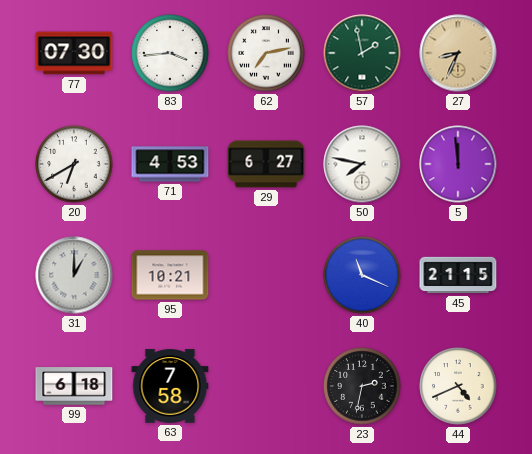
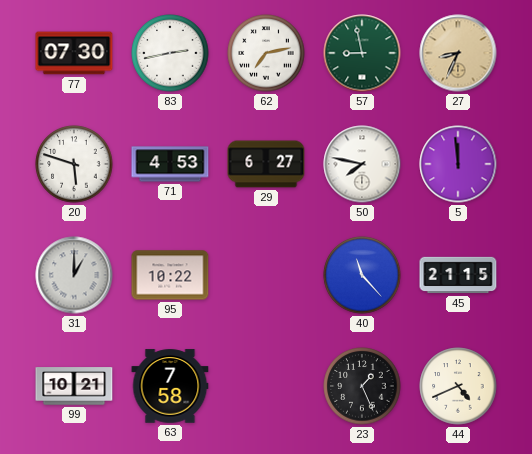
83: 3:44 -> 2:43 (170, 53)
57: 1:58 -> 8:58 (362, 53)
20: 6:40 -> 5:48 (74, 164)
95: 10:21 -> 10:22 (170, 275)
40: 11:19 -> 11:23 (362, 275)
99: 6:18 -> 10:21 (74, 386)
23: 2:32 -> 1:26 (362, 386)
